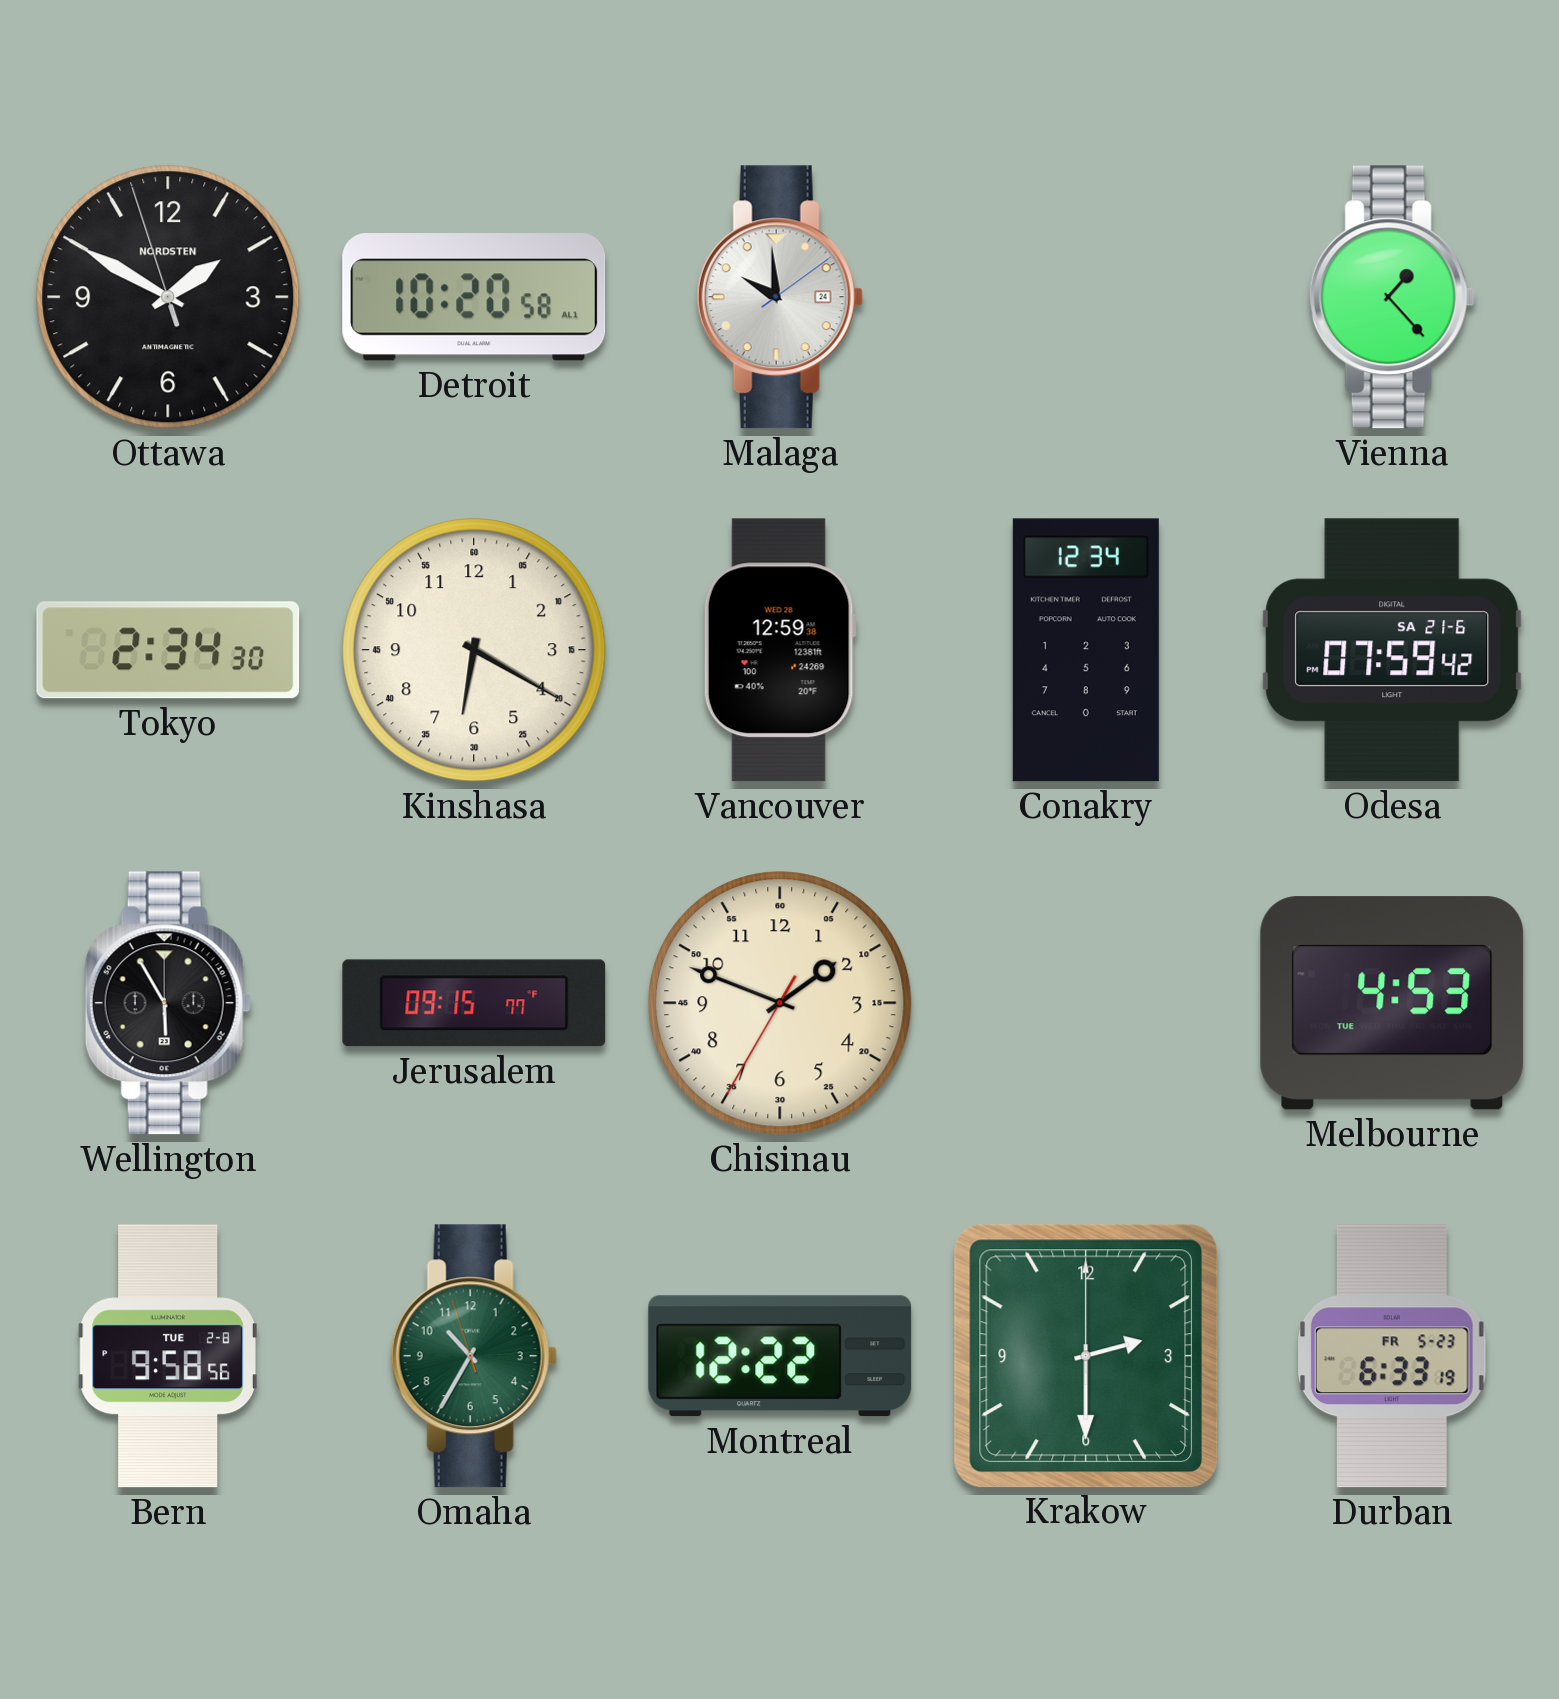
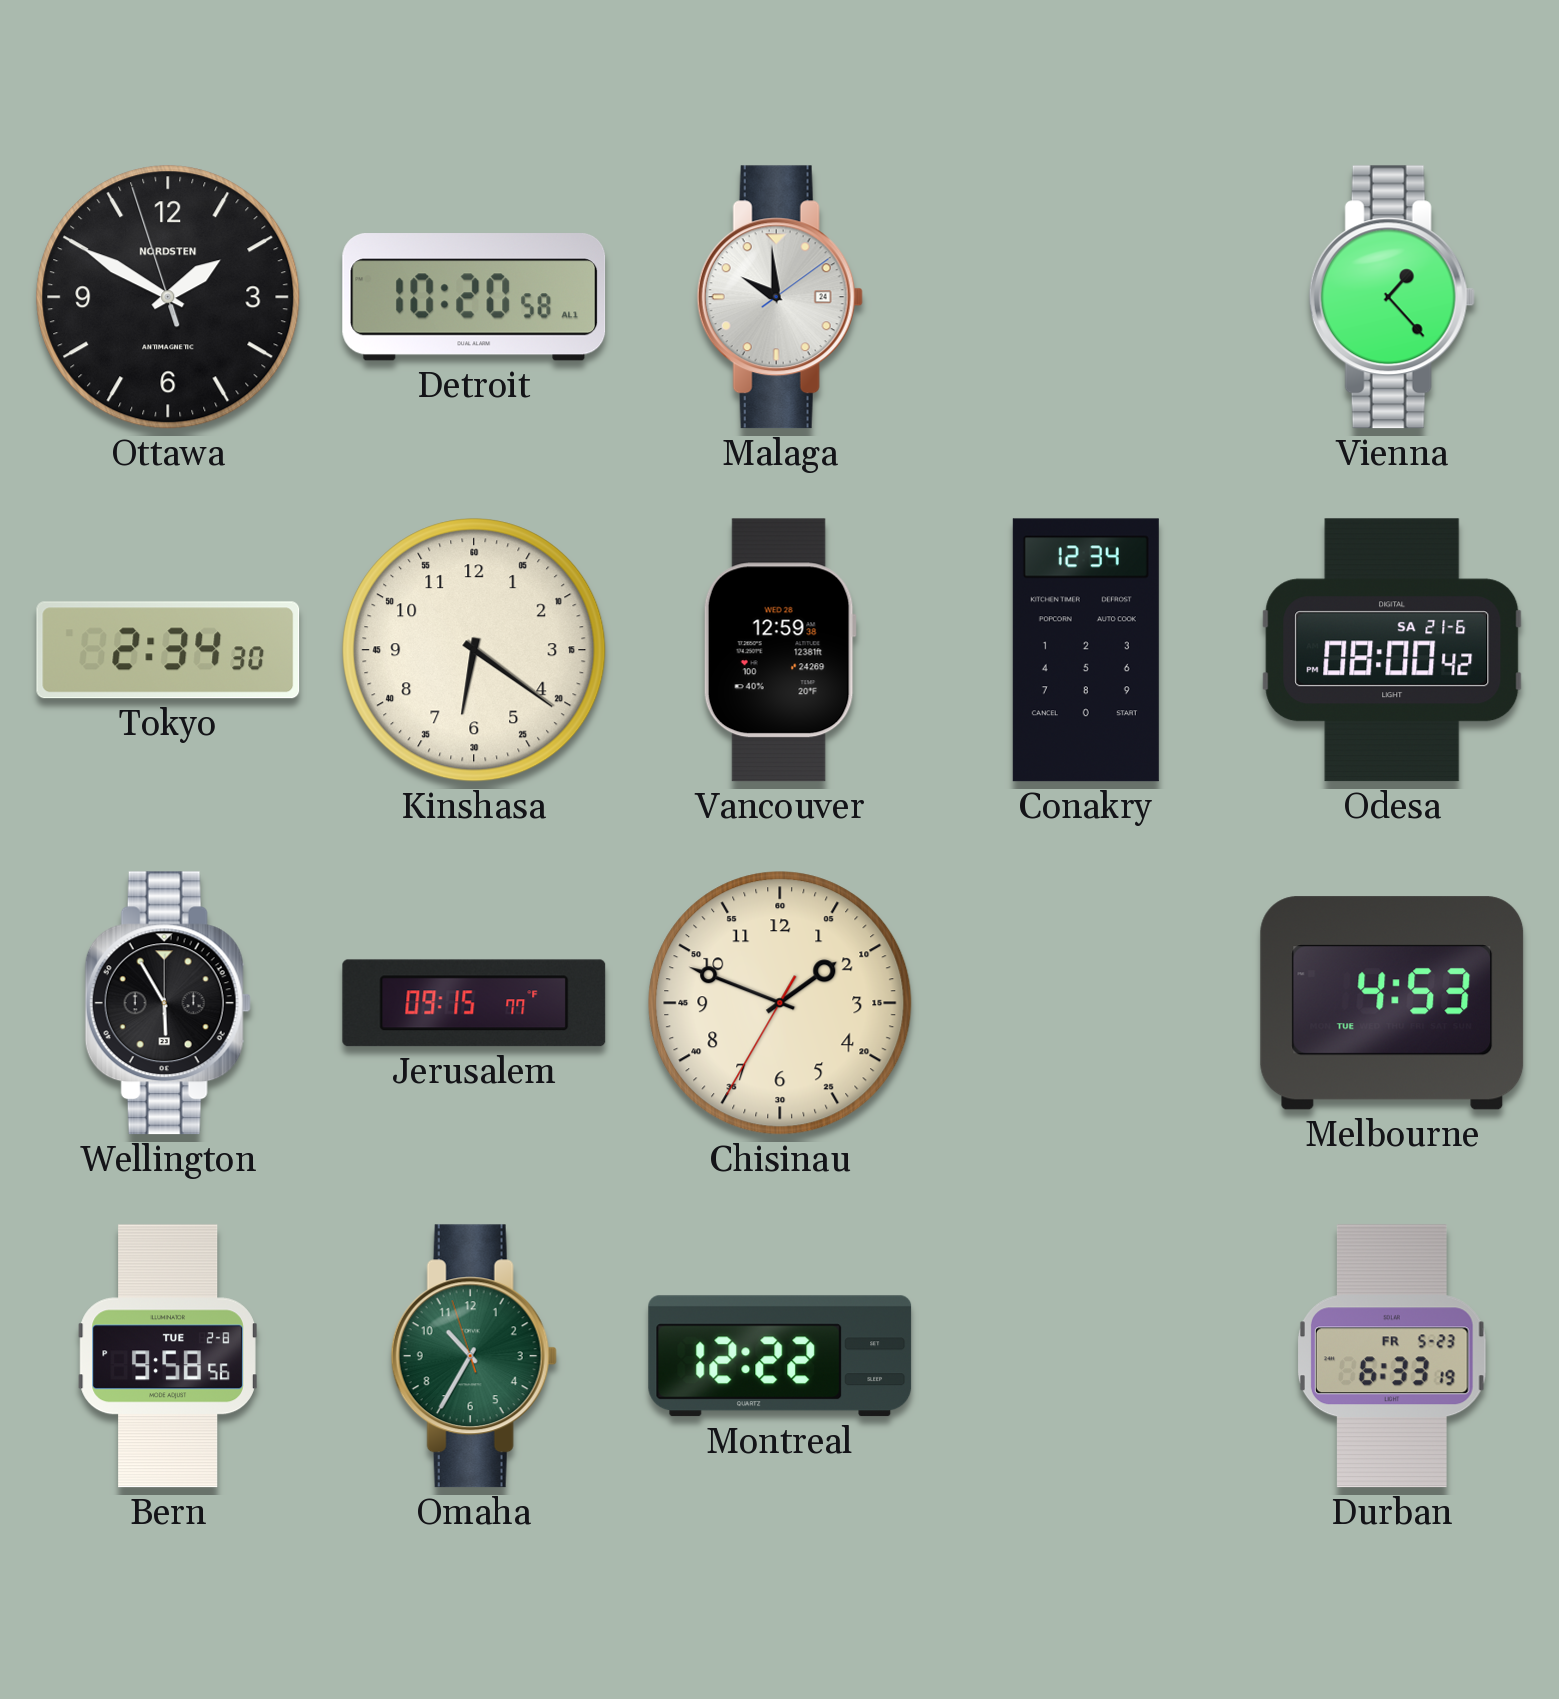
Kinshasa: 6:20 -> 6:21 (474, 650)
Odesa: 07:59 -> 08:00 (1392, 650)
Krakow: 2:30 -> none (1085, 1355)
